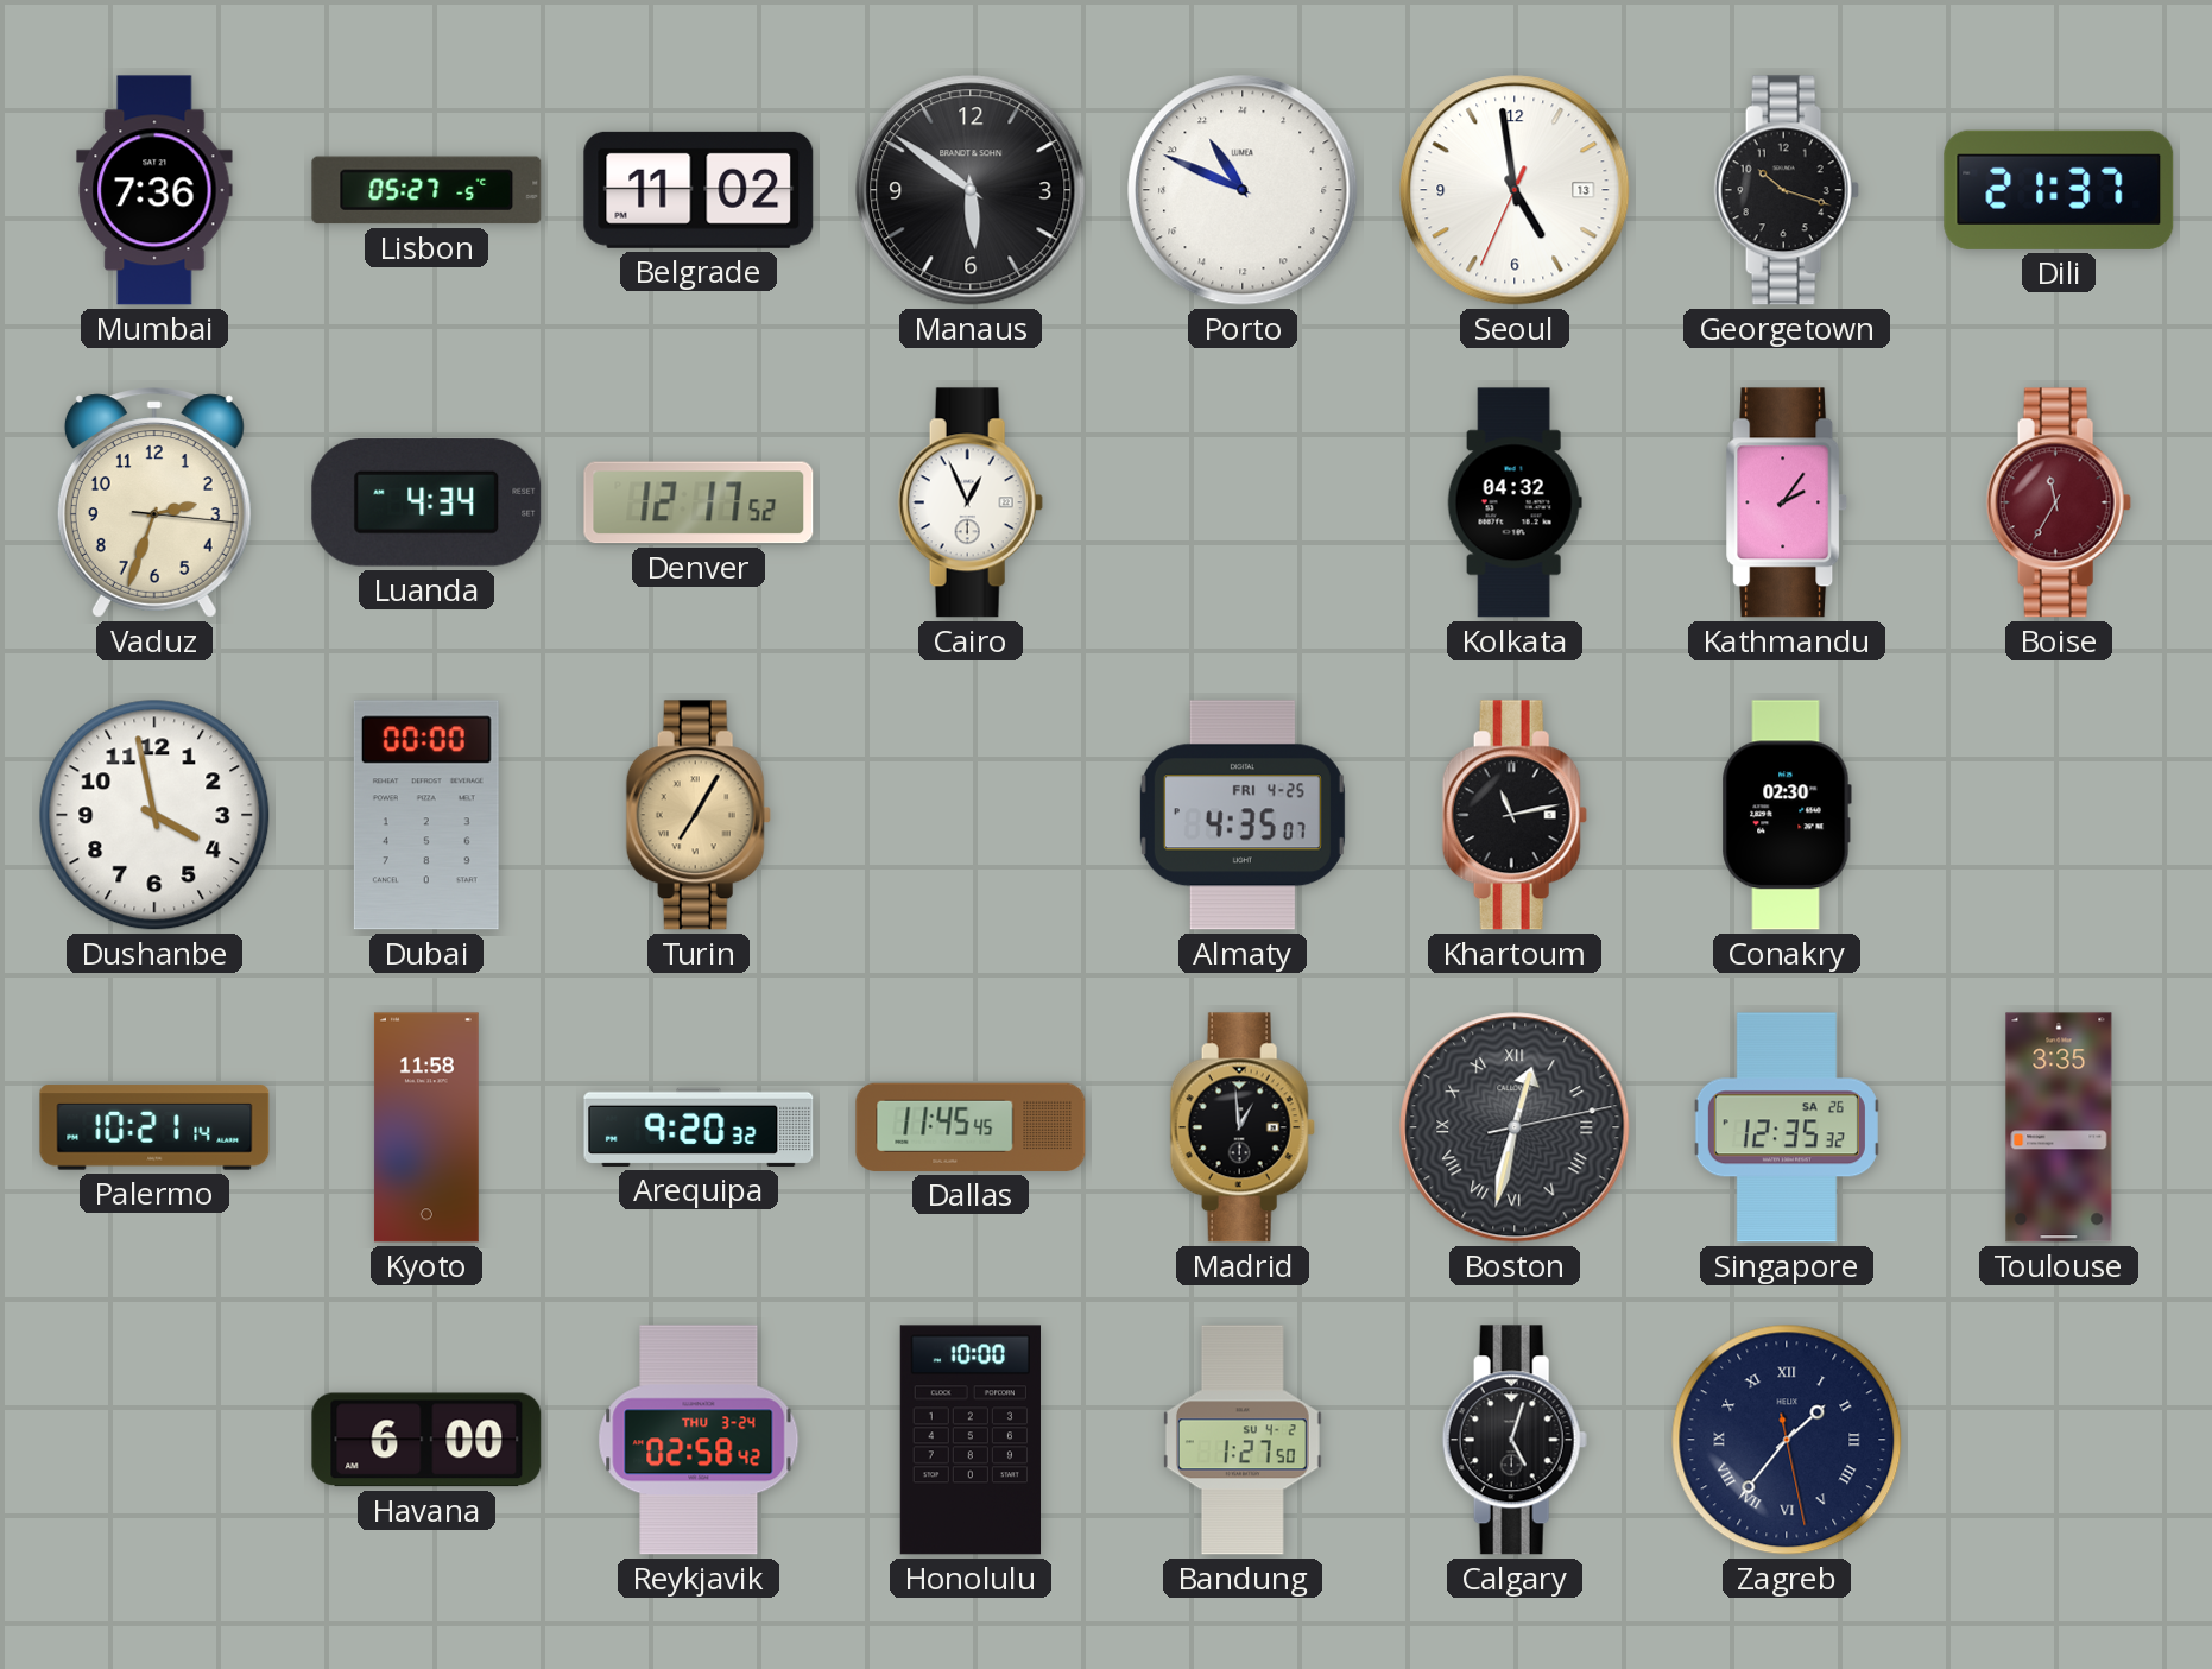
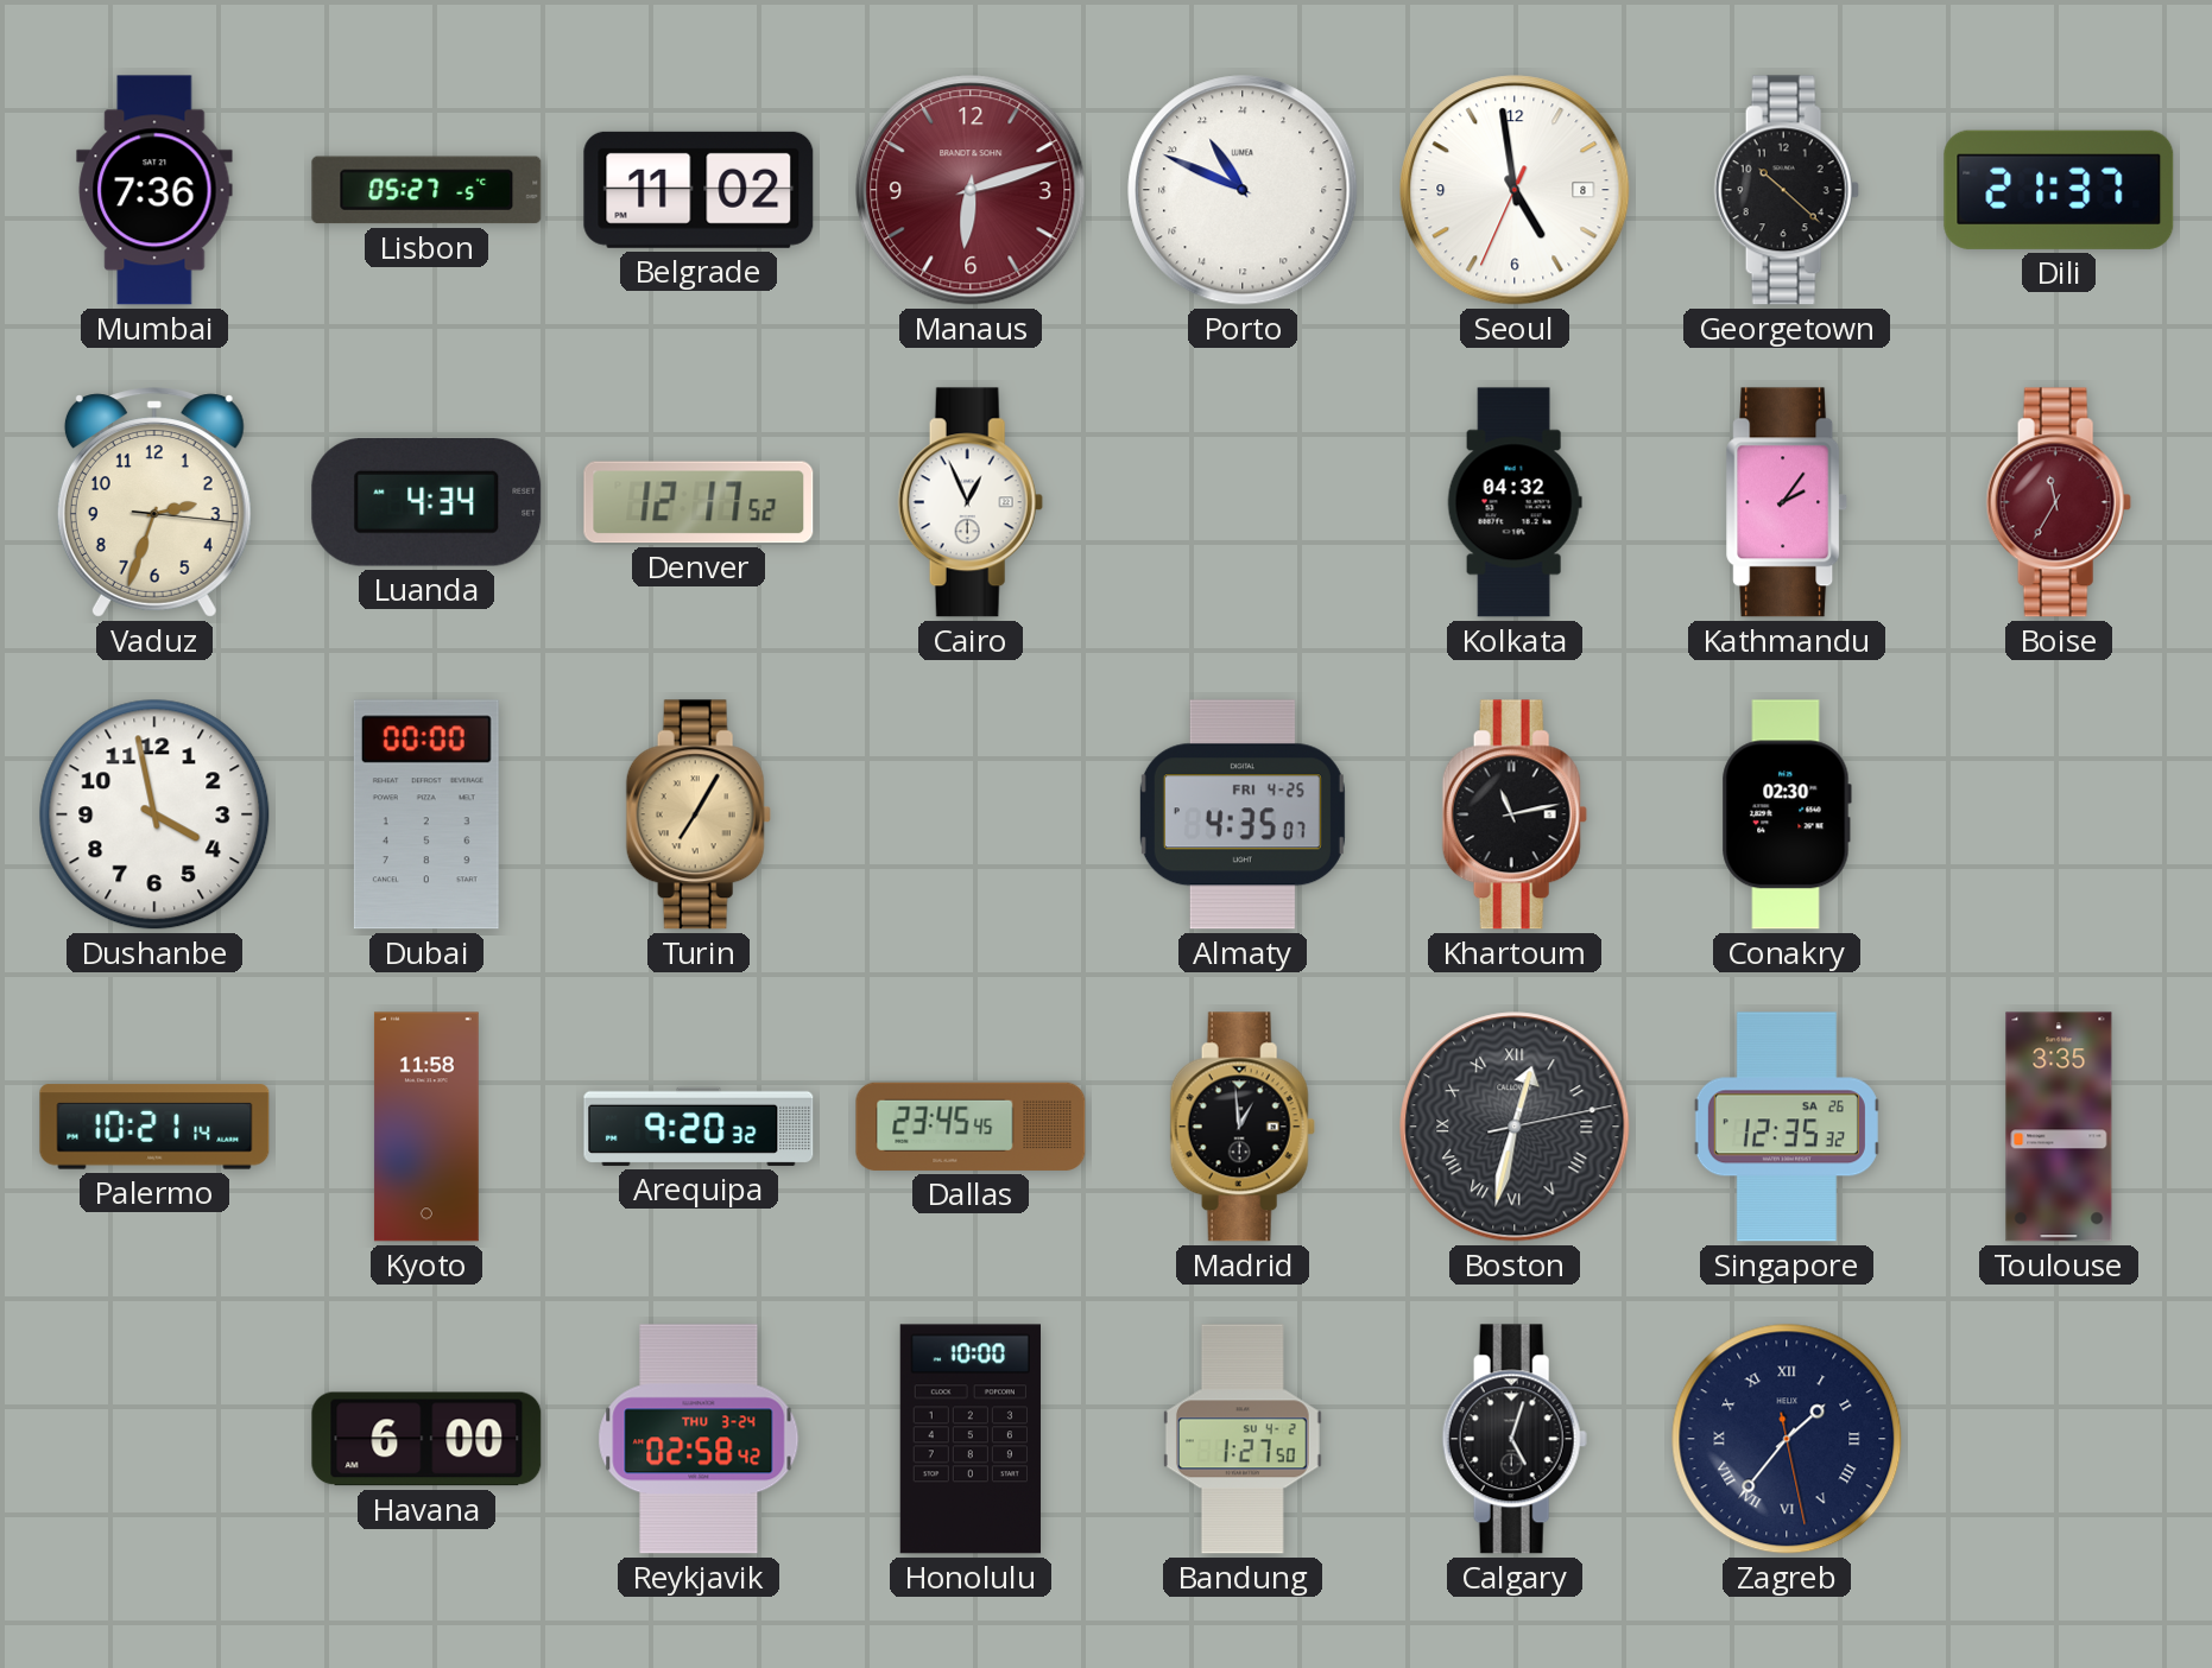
Manaus: 5:51 -> 6:12 (971, 190)
Manaus dial: black -> burgundy (971, 190)
Seoul date: 13 -> 8 (1515, 190)
Georgetown: 10:18 -> 10:22 (1787, 190)
Dallas: 11:45 -> 23:45 (971, 1127)
